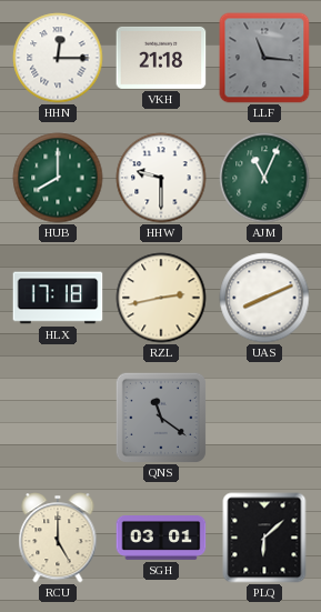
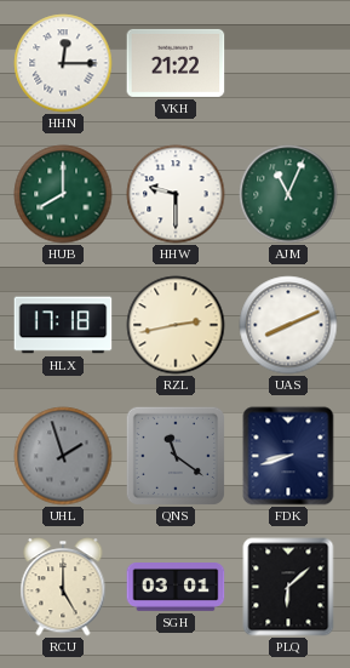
VKH: 21:18 -> 21:22 (176, 63)
LLF: 11:16 -> none (264, 58)
UHL: none -> 1:57 (63, 456)
FDK: none -> 8:42 (288, 456)
